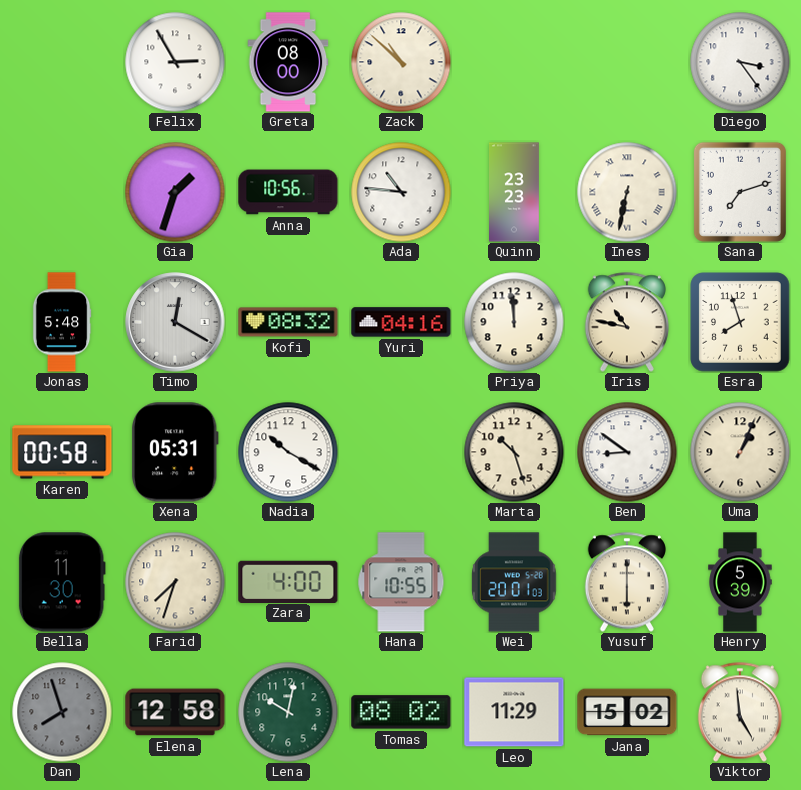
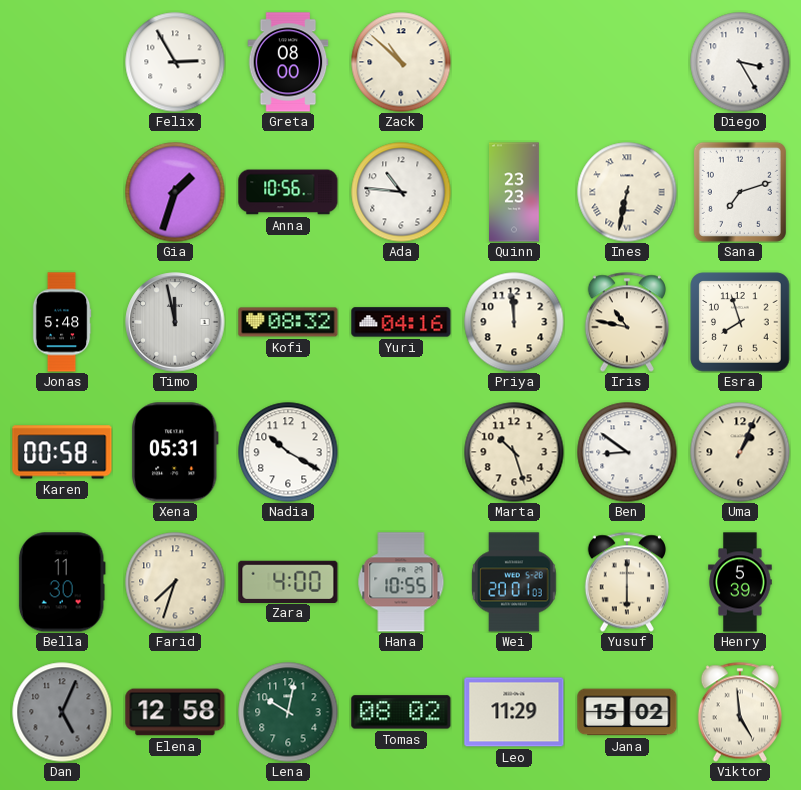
Diego: 3:24 -> 3:25 (740, 62)
Timo: 12:20 -> 11:58 (175, 322)
Dan: 7:57 -> 5:04 (62, 712)
